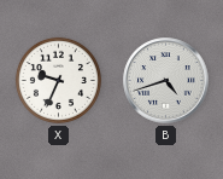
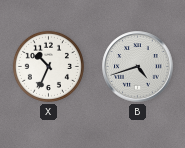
X: 9:34 -> 10:34 (48, 66)
